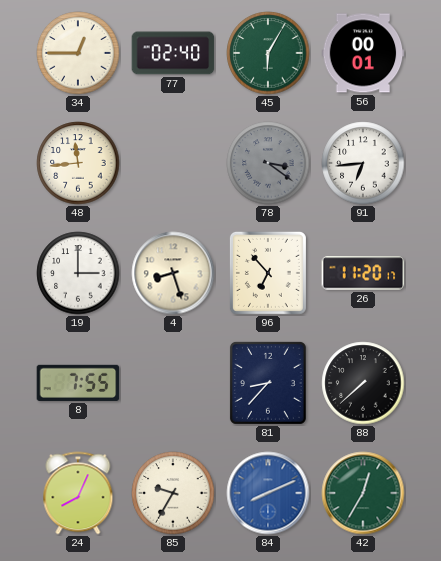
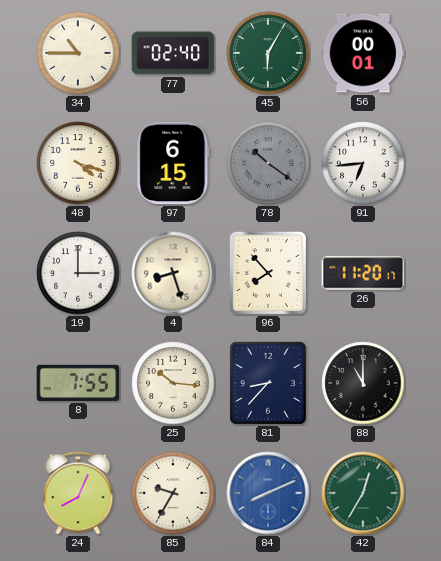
34: 12:45 -> 10:45 (78, 53)
48: 11:44 -> 4:18 (78, 163)
97: none -> 6:15 (173, 163)
78: 3:21 -> 10:21 (268, 163)
96: 6:53 -> 7:53 (268, 273)
25: none -> 10:16 (173, 383)
88: 7:38 -> 11:00 (363, 383)
